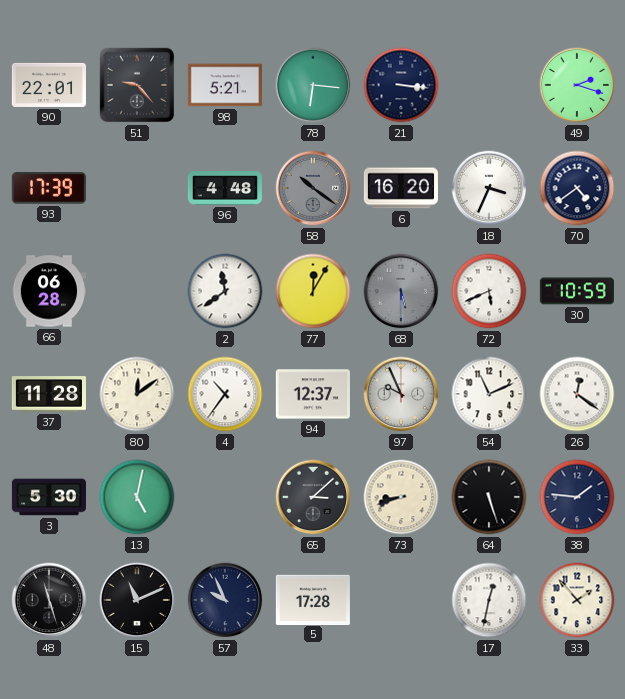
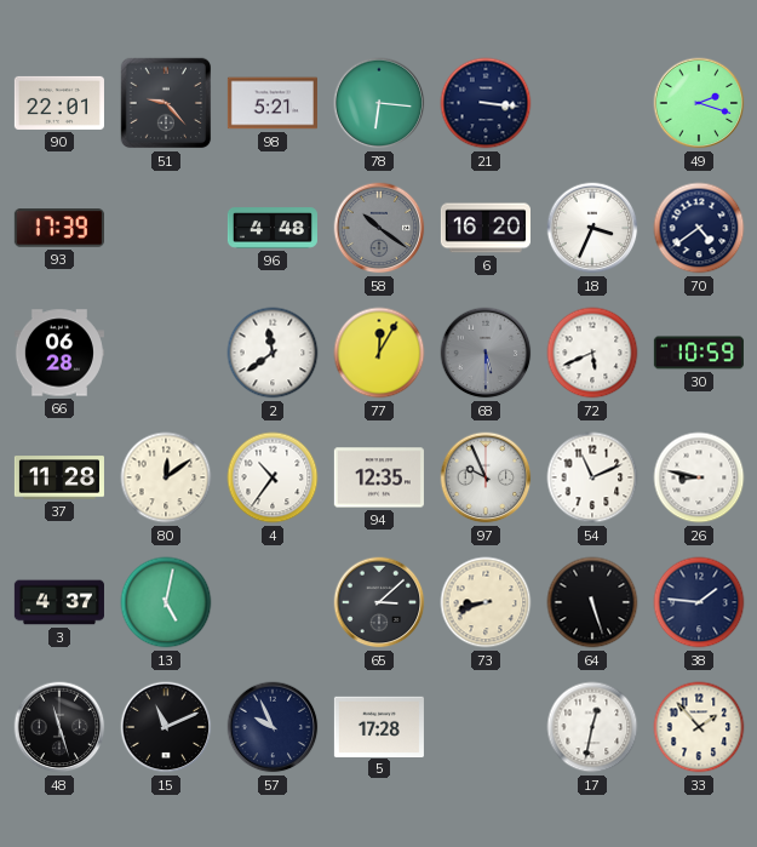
94: 12:37 -> 12:35 (379, 477)
26: 12:21 -> 8:47 (699, 477)
3: 5:30 -> 4:37 (59, 602)
